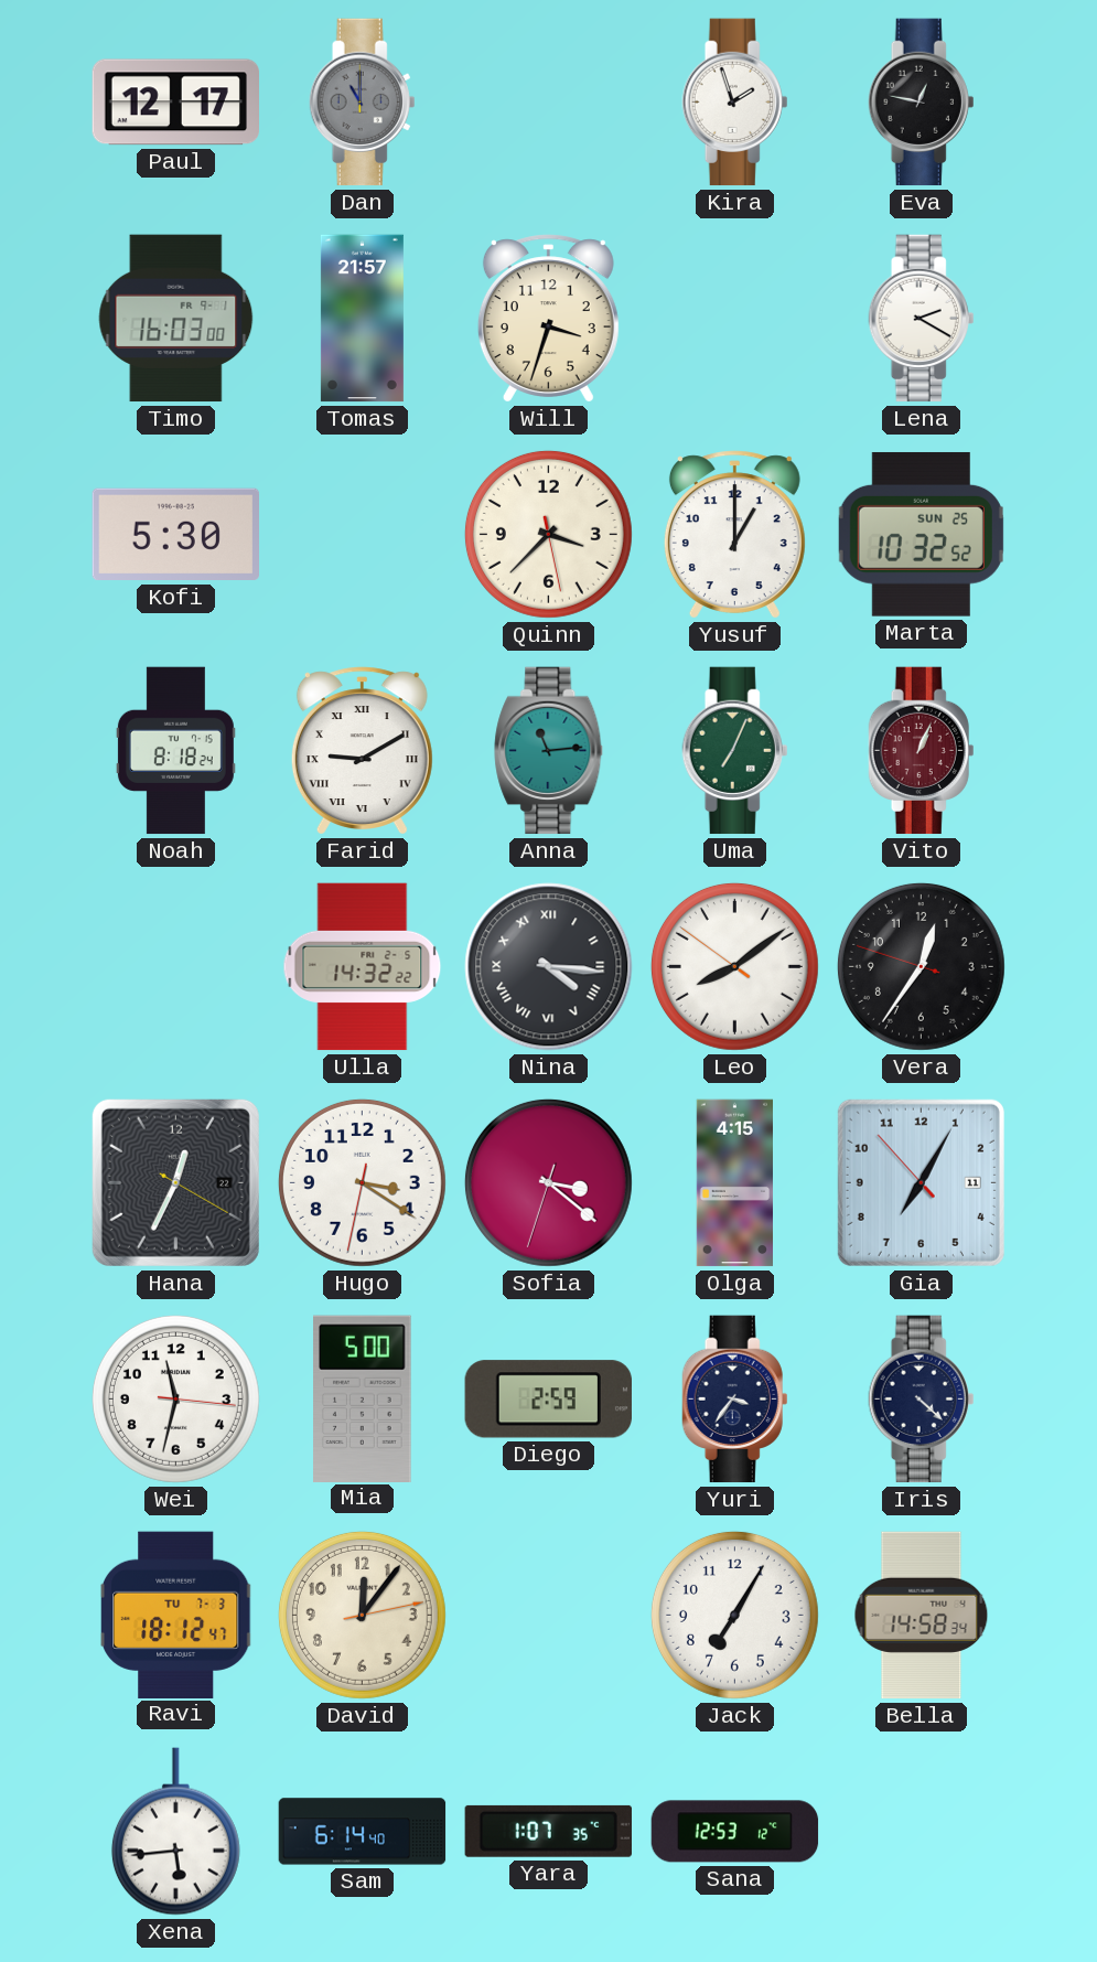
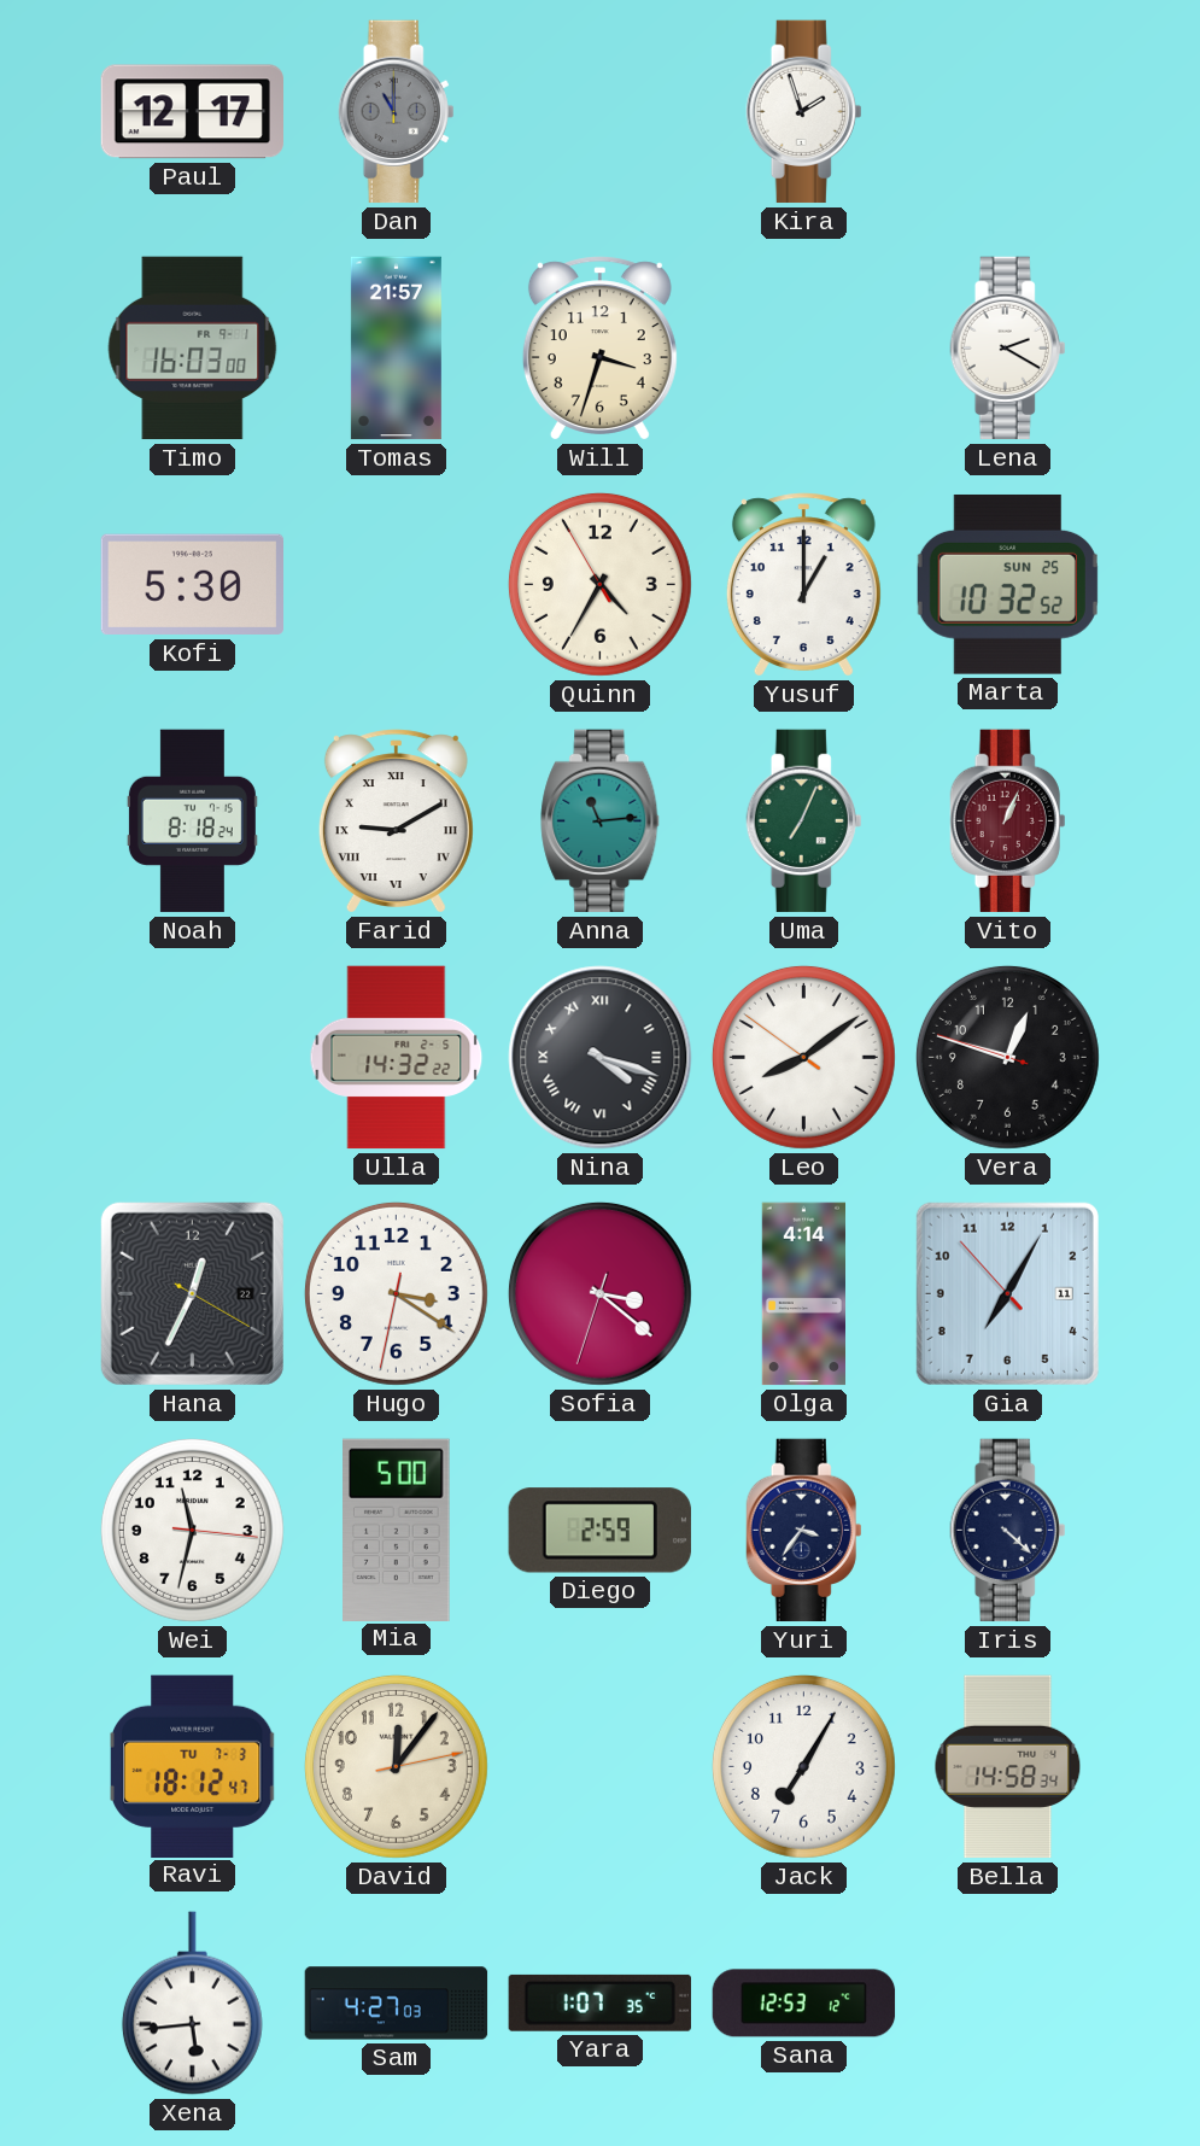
Eva: 12:47 -> none (922, 103)
Quinn: 3:37 -> 4:34 (599, 584)
Nina: 4:16 -> 4:18 (601, 1058)
Vera: 12:35 -> 12:47 (1007, 1057)
Olga: 4:15 -> 4:14 (803, 1294)
Sam: 6:14 -> 4:27 (397, 2004)
